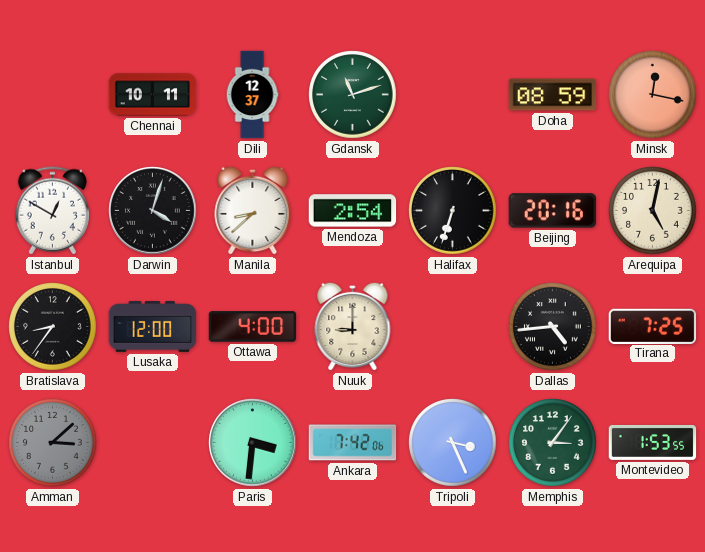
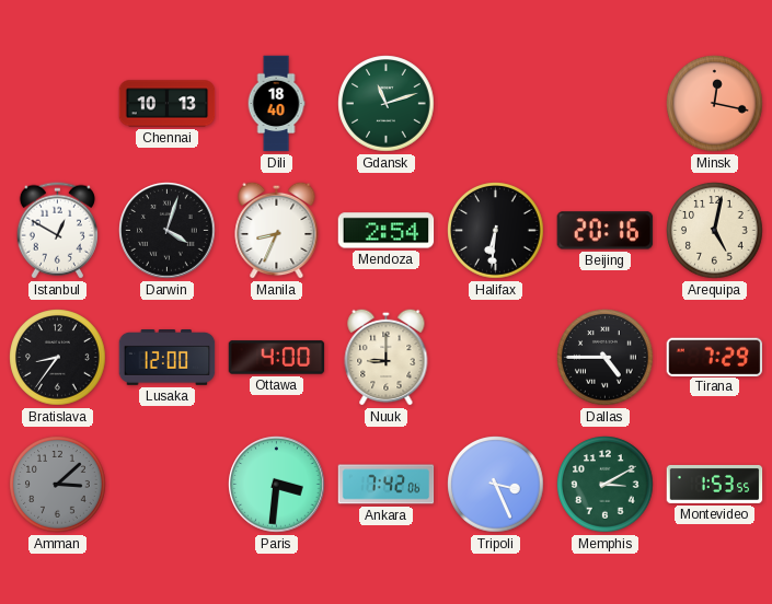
Chennai: 10:11 -> 10:13 (168, 104)
Dili: 12:37 -> 18:40 (276, 104)
Doha: 08:59 -> none (553, 95)
Manila: 8:38 -> 8:34 (277, 230)
Halifax: 6:33 -> 6:31 (496, 231)
Dallas: 4:44 -> 4:45 (606, 358)
Tirana: 7:25 -> 7:29 (715, 357)
Memphis: 3:06 -> 3:10 (606, 485)
